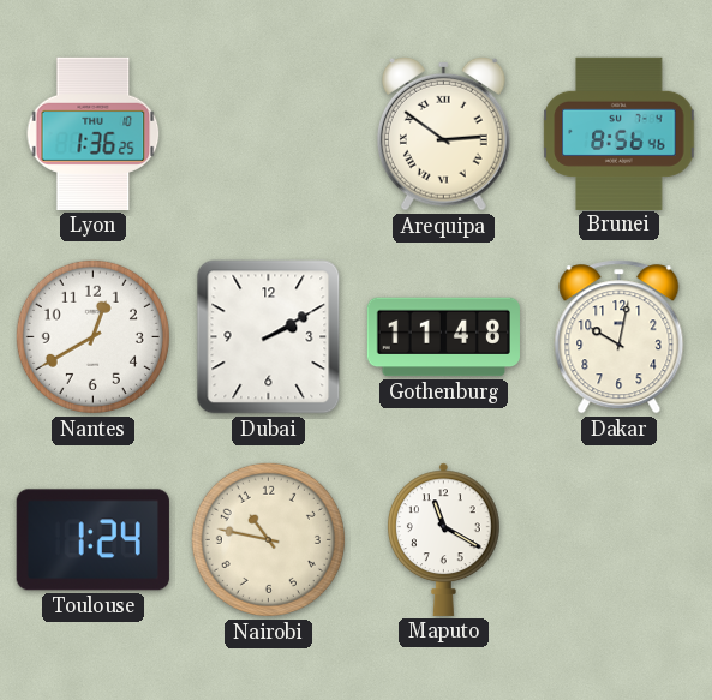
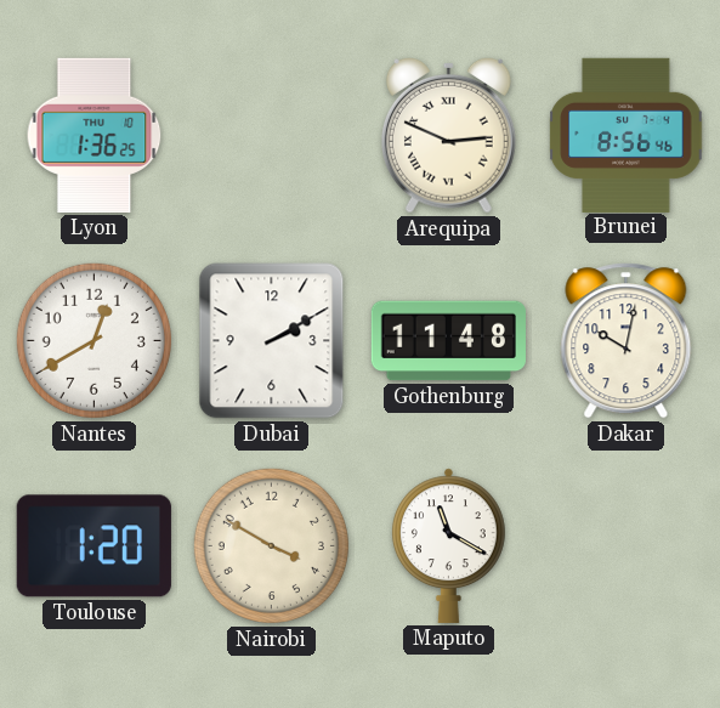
Arequipa: 2:51 -> 2:49 (448, 135)
Toulouse: 1:24 -> 1:20 (93, 546)
Nairobi: 10:47 -> 3:50 (271, 545)
